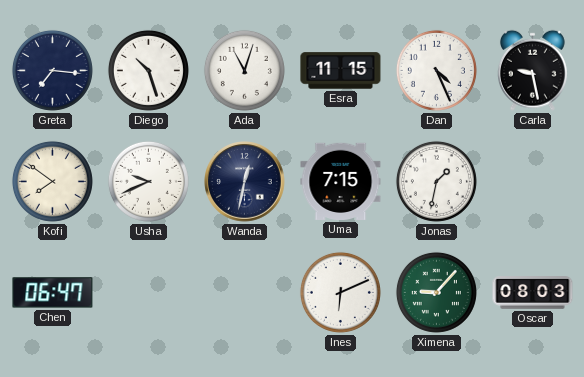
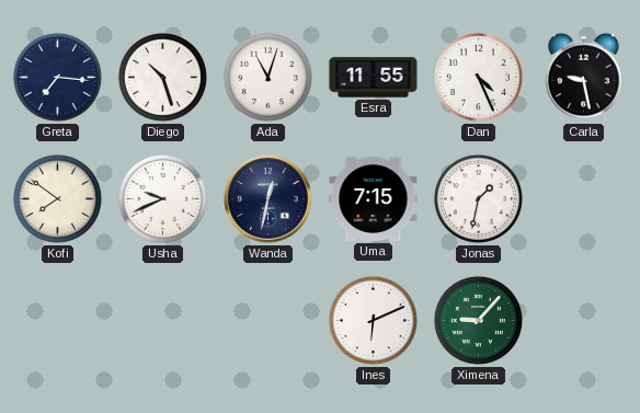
Esra: 11:15 -> 11:55 (374, 78)
Chen: 06:47 -> none (53, 293)
Oscar: 08:03 -> none (533, 293)
